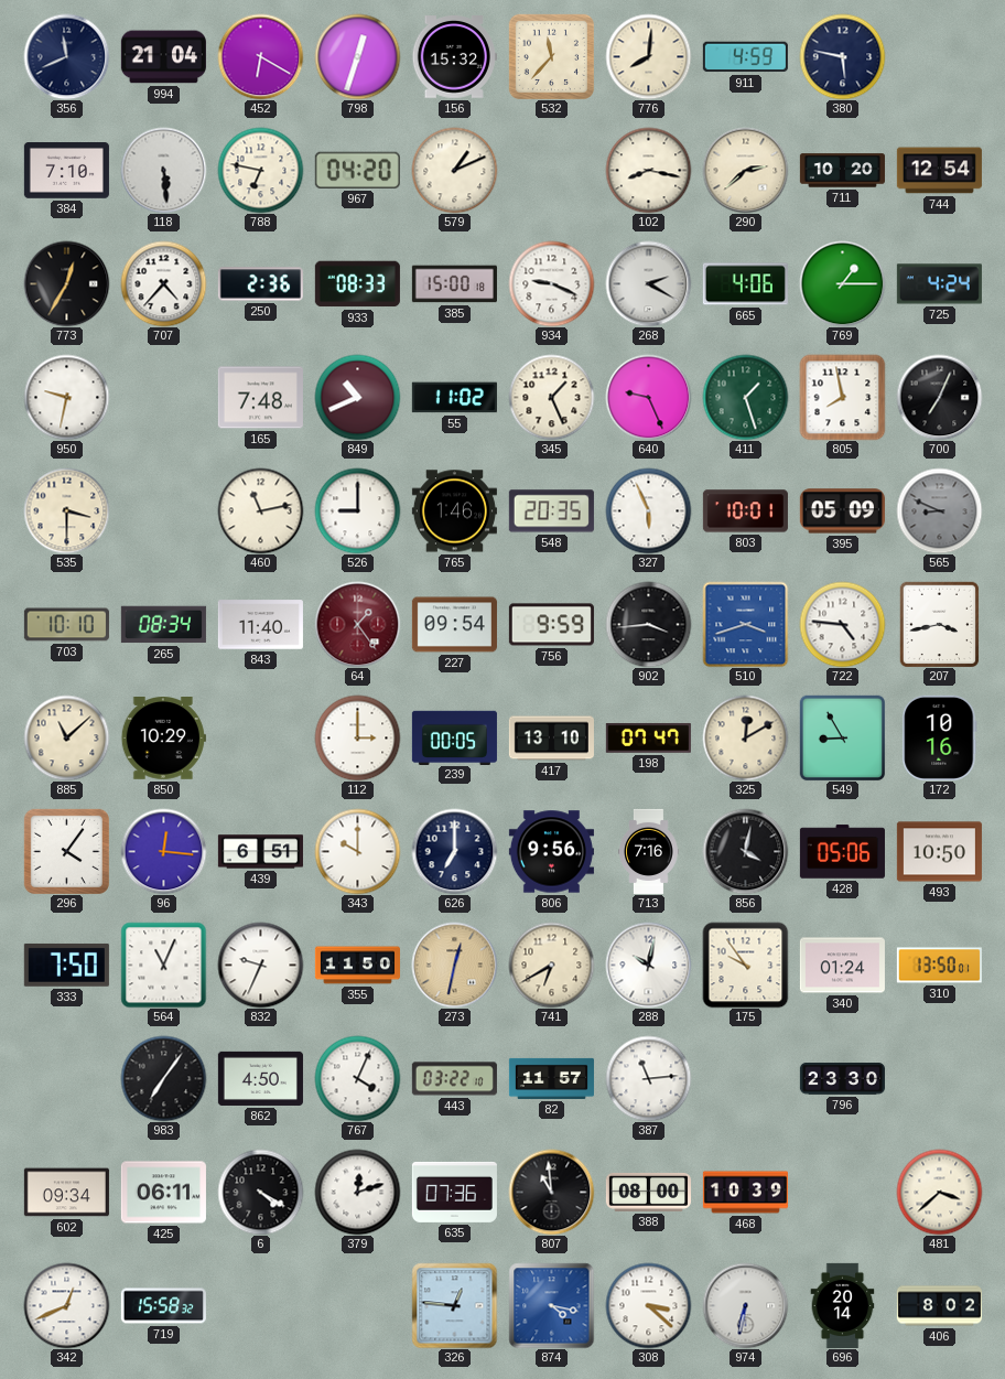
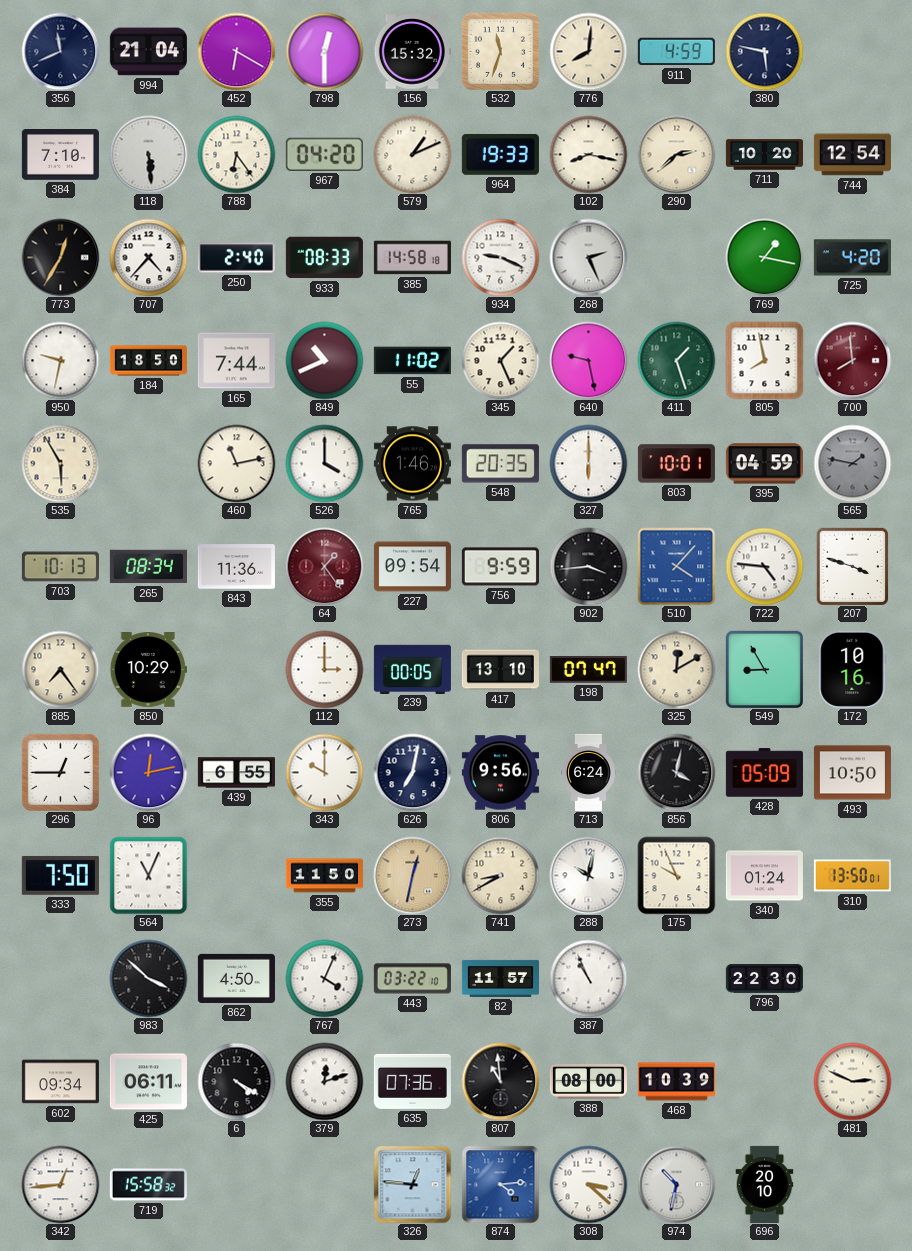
798: 12:33 -> 12:30 (324, 51)
532: 11:37 -> 11:33 (500, 51)
788: 6:47 -> 6:24 (236, 154)
964: none -> 19:33 (500, 155)
250: 2:36 -> 2:40 (236, 258)
385: 15:00 -> 14:58 (412, 258)
268: 2:20 -> 2:26 (588, 257)
665: 4:06 -> none (745, 284)
769: 1:15 -> 1:17 (764, 257)
725: 4:24 -> 4:20 (852, 258)
184: none -> 18:50 (148, 361)
165: 7:48 -> 7:44 (236, 361)
640: 9:26 -> 9:28 (588, 360)
700: 7:04 -> 7:59 (852, 360)
700 dial: black -> burgundy (852, 360)
535: 3:30 -> 5:55 (60, 463)
526: 9:00 -> 4:00 (324, 463)
327: 5:56 -> 6:00 (588, 463)
395: 05:09 -> 04:59 (764, 464)
565: 8:49 -> 1:47 (852, 463)
703: 10:10 -> 10:13 (60, 567)
843: 11:40 -> 11:36 (236, 567)
510: 3:42 -> 4:07 (676, 566)
207: 3:43 -> 3:48 (853, 566)
885: 11:08 -> 7:24 (60, 669)
296: 4:06 -> 12:45 (60, 772)
96: 12:16 -> 12:13 (148, 772)
439: 6:51 -> 6:55 (236, 773)
626: 7:00 -> 7:02 (412, 772)
713: 7:16 -> 6:24 (589, 772)
428: 05:06 -> 05:09 (764, 773)
832: 9:34 -> none (260, 965)
741: 6:40 -> 8:40 (500, 875)
175: 9:54 -> 9:56 (676, 875)
983: 7:06 -> 3:52 (148, 978)
387: 11:14 -> 10:56 (588, 978)
796: 23:30 -> 22:30 (764, 979)
481: 3:38 -> 2:49 (852, 1081)
342: 12:41 -> 12:44 (60, 1184)
874: 4:17 -> 4:14 (500, 1184)
974: 6:32 -> 10:32 (676, 1184)
696: 20:14 -> 20:10 (765, 1184)
406: 8:02 -> none (939, 1306)
